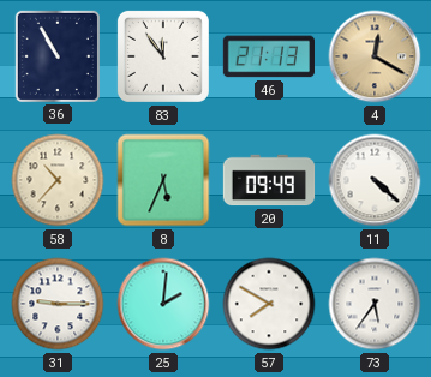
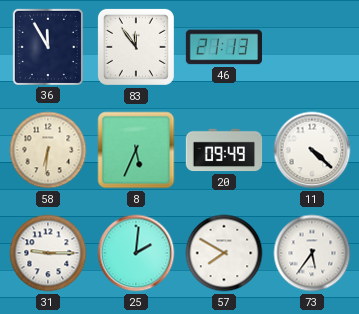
36: 10:55 -> 11:55 (48, 46)
4: 12:20 -> none (375, 56)
58: 10:37 -> 6:31 (48, 150)
